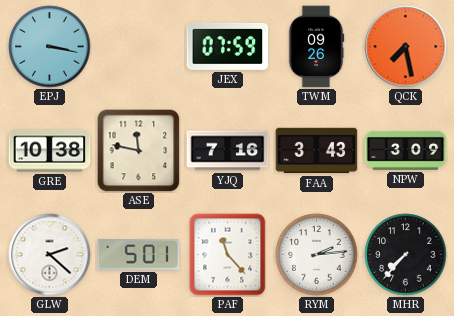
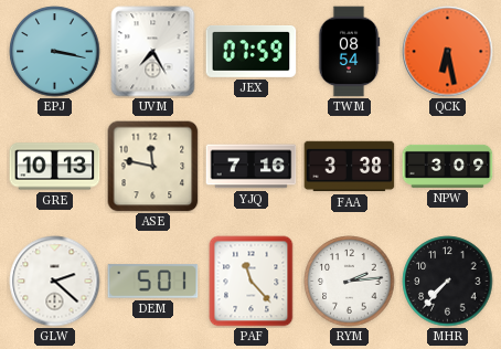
UVM: none -> 7:25 (153, 52)
TWM: 09:26 -> 08:54 (349, 52)
QCK: 7:28 -> 6:28 (448, 52)
GRE: 10:38 -> 10:13 (55, 167)
FAA: 3:43 -> 3:38 (350, 167)
